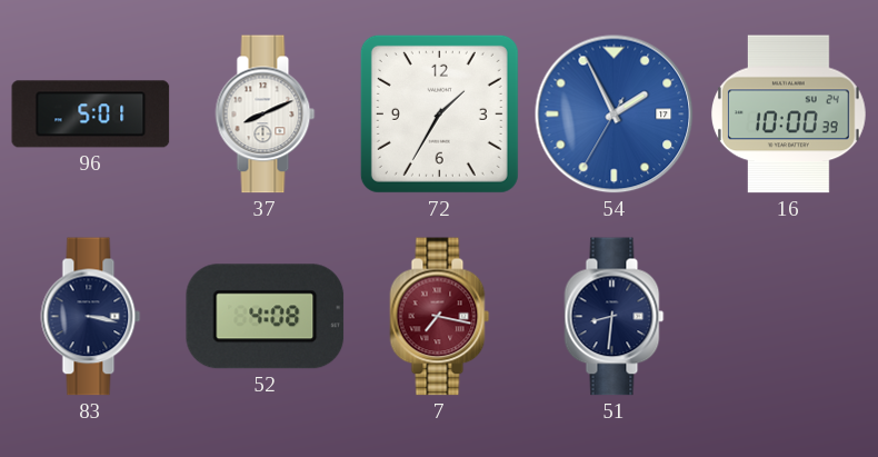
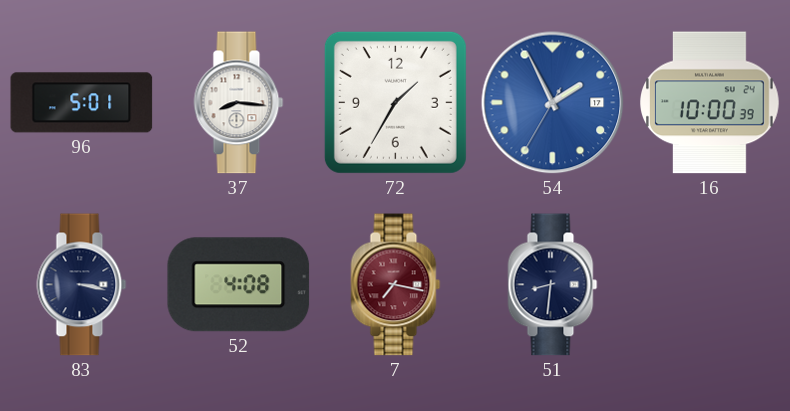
37: 8:11 -> 8:16 (239, 103)
